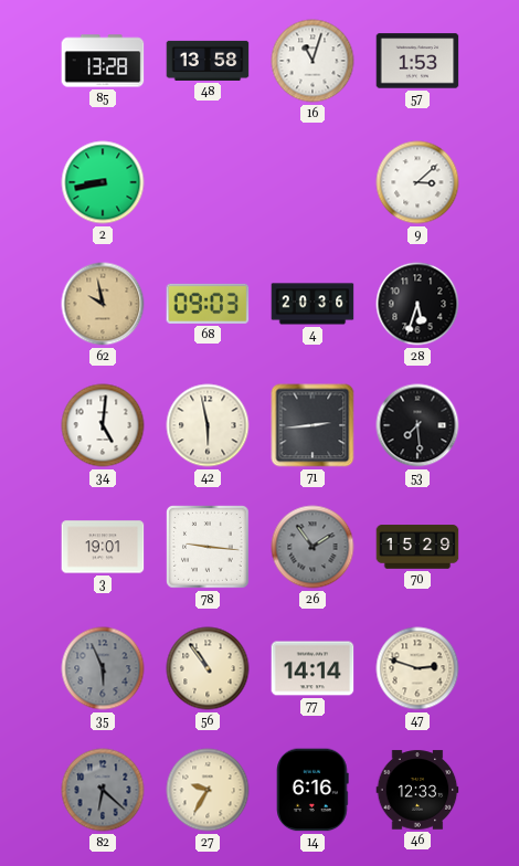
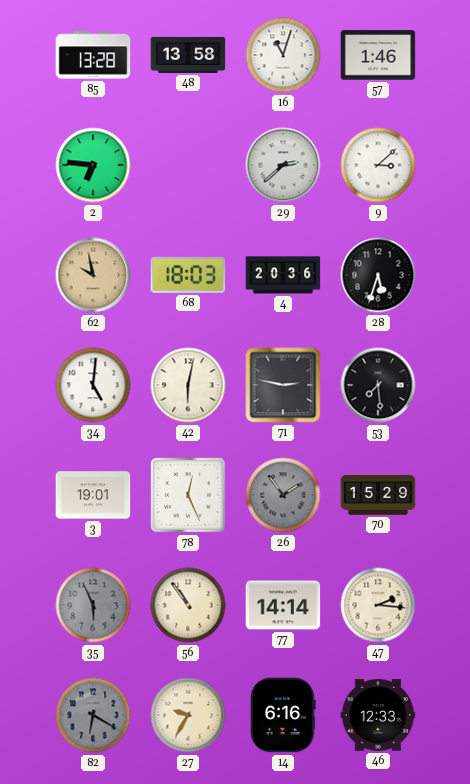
57: 1:53 -> 1:46 (378, 55)
2: 8:43 -> 6:46 (93, 165)
29: none -> 2:38 (283, 165)
68: 09:03 -> 18:03 (188, 275)
42: 5:58 -> 6:02 (188, 385)
71: 2:44 -> 2:47 (283, 385)
78: 9:16 -> 12:26 (189, 496)
47: 2:48 -> 2:16 (378, 605)
82: 6:22 -> 6:20 (93, 715)
